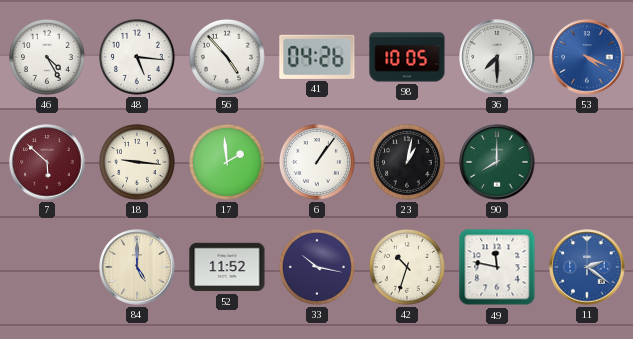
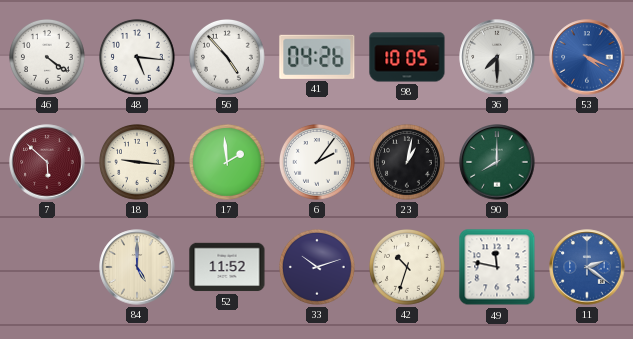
46: 4:25 -> 4:21 (48, 58)
6: 1:06 -> 2:06 (318, 163)
33: 10:17 -> 10:12 (318, 268)
